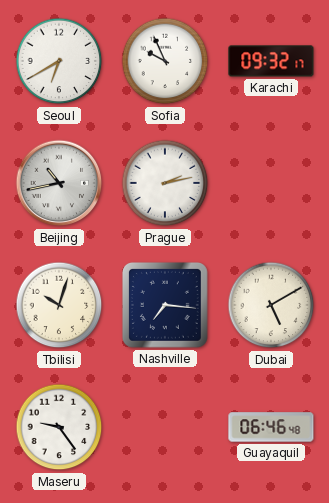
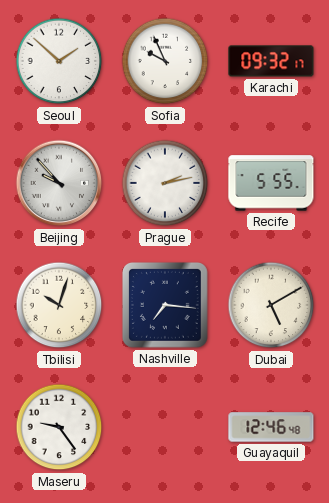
Seoul: 6:40 -> 1:52 (59, 61)
Beijing: 10:43 -> 9:53 (59, 183)
Recife: none -> 5:55 (271, 183)
Guayaquil: 06:46 -> 12:46 (271, 427)
